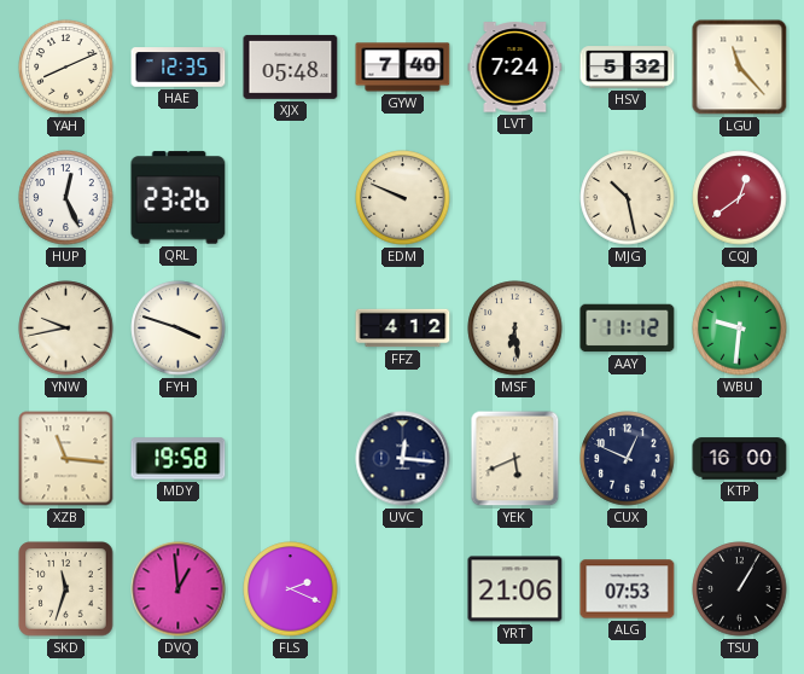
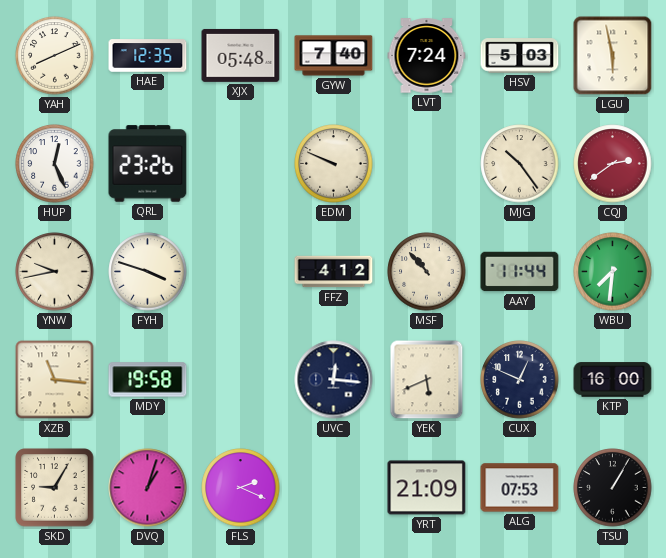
HSV: 5:32 -> 5:03 (520, 56)
LGU: 11:23 -> 5:58 (613, 56)
MJG: 10:28 -> 10:24 (520, 164)
CQJ: 12:39 -> 2:39 (613, 164)
MSF: 6:29 -> 10:53 (427, 272)
AAY: 11:12 -> 11:44 (520, 272)
WBU: 9:31 -> 7:31 (613, 272)
SKD: 11:33 -> 9:05 (55, 488)
DVQ: 12:59 -> 1:03 (148, 488)
YRT: 21:06 -> 21:09 (427, 488)
